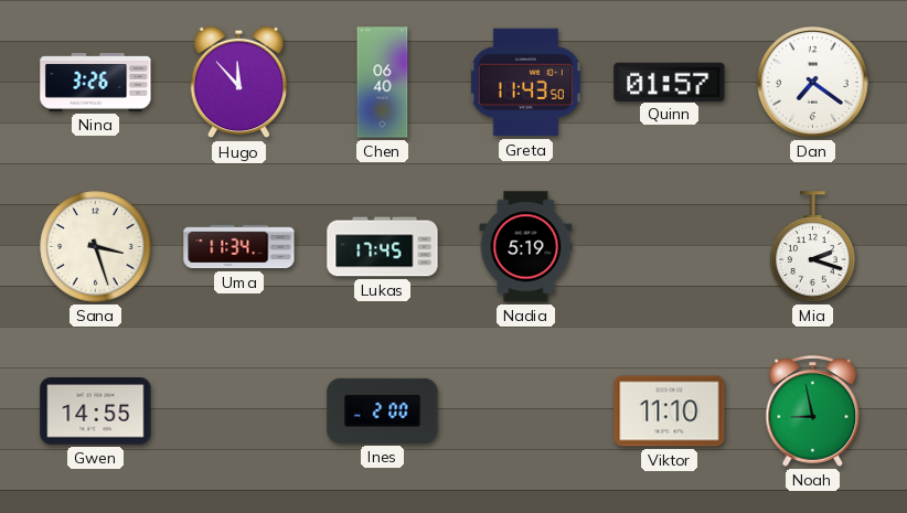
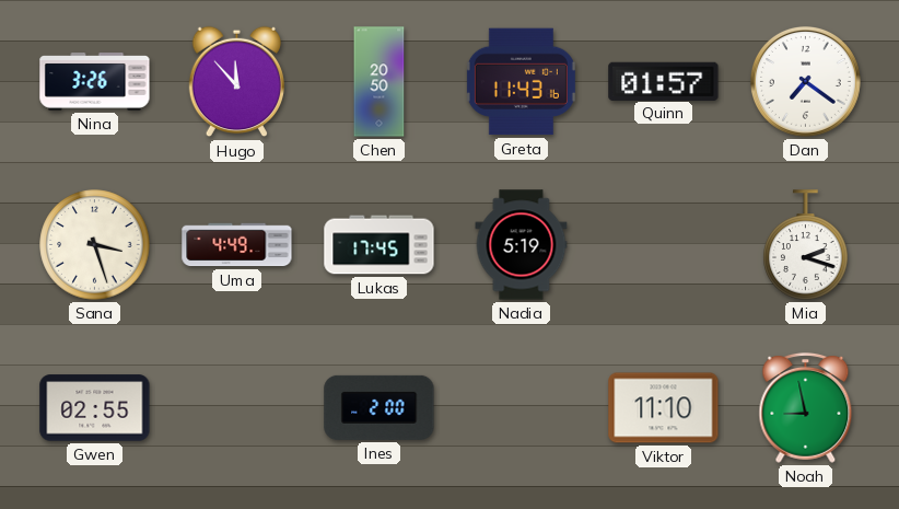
Chen: 06:40 -> 20:50 (380, 82)
Greta: 11:43:50 -> 11:43:16 (521, 82)
Uma: 11:34 -> 4:49 (237, 245)
Gwen: 14:55 -> 02:55 (95, 408)
